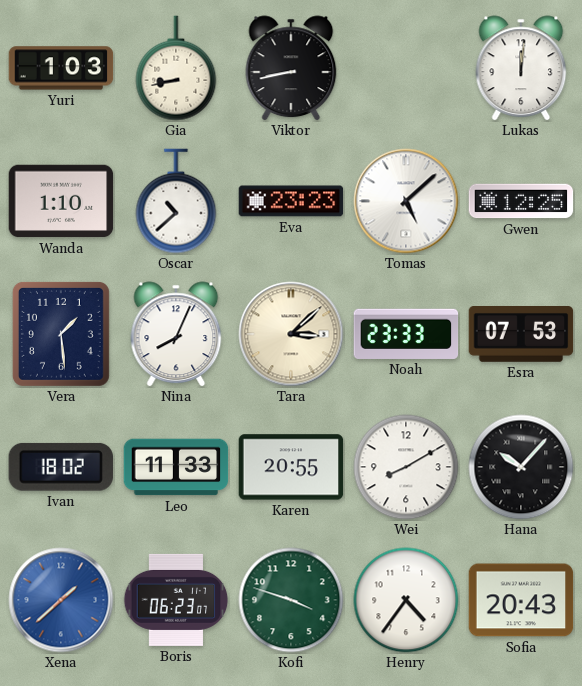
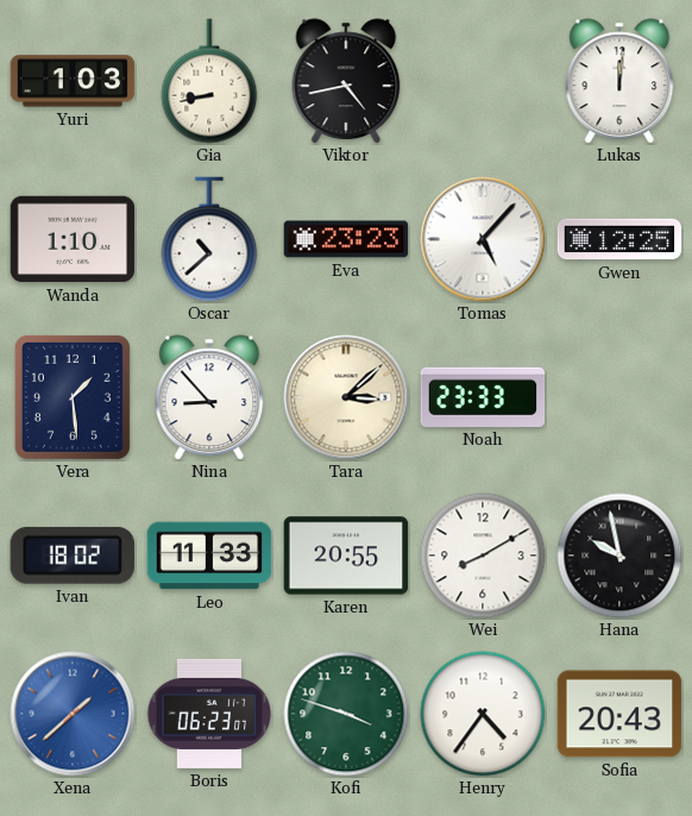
Viktor: 8:43 -> 4:43 (346, 81)
Tomas: 5:08 -> 5:07 (483, 239)
Nina: 8:04 -> 8:53 (209, 397)
Esra: 07:53 -> none (521, 335)
Hana: 10:07 -> 9:58 (619, 555)
